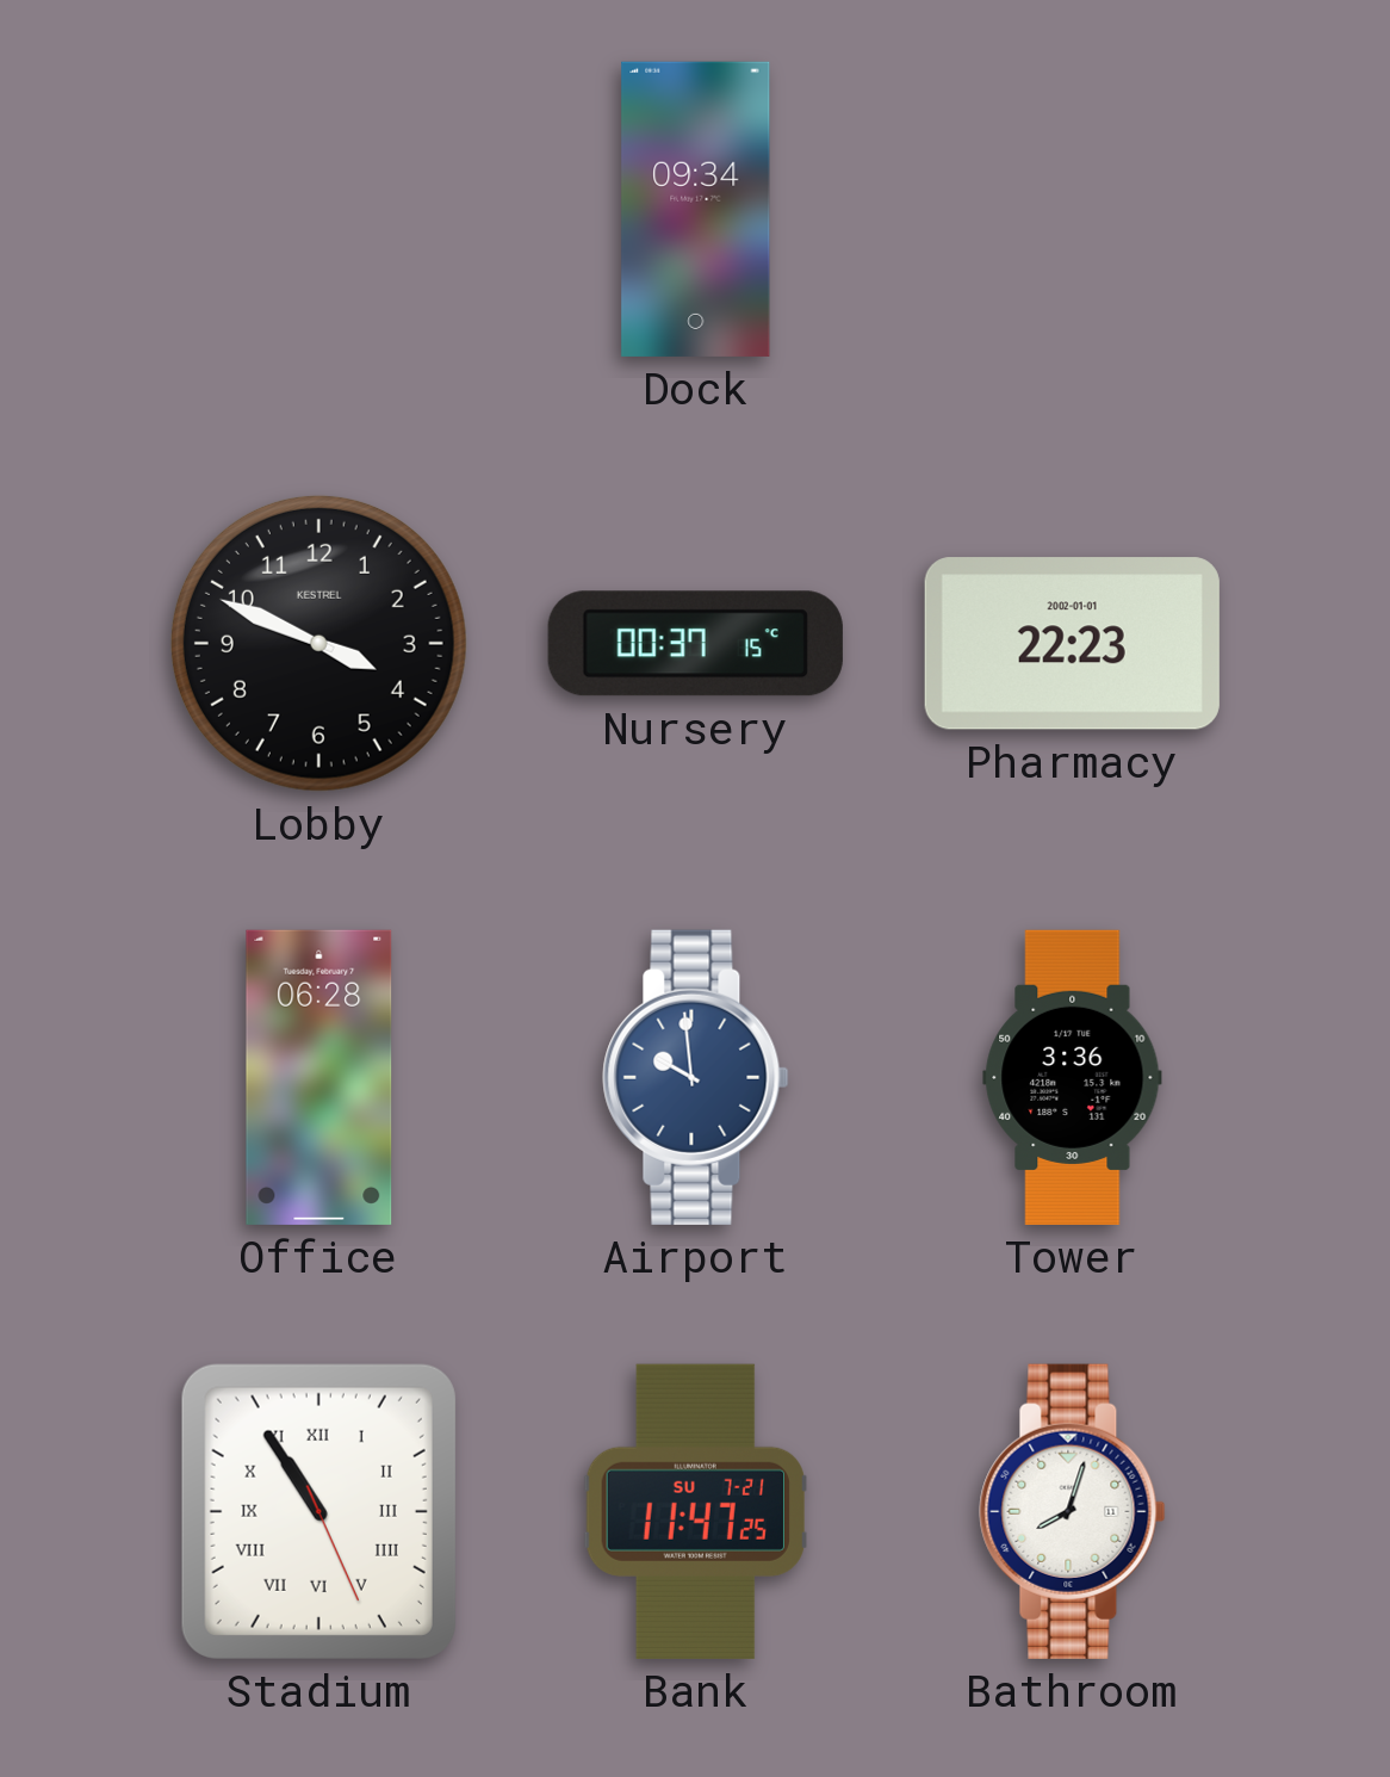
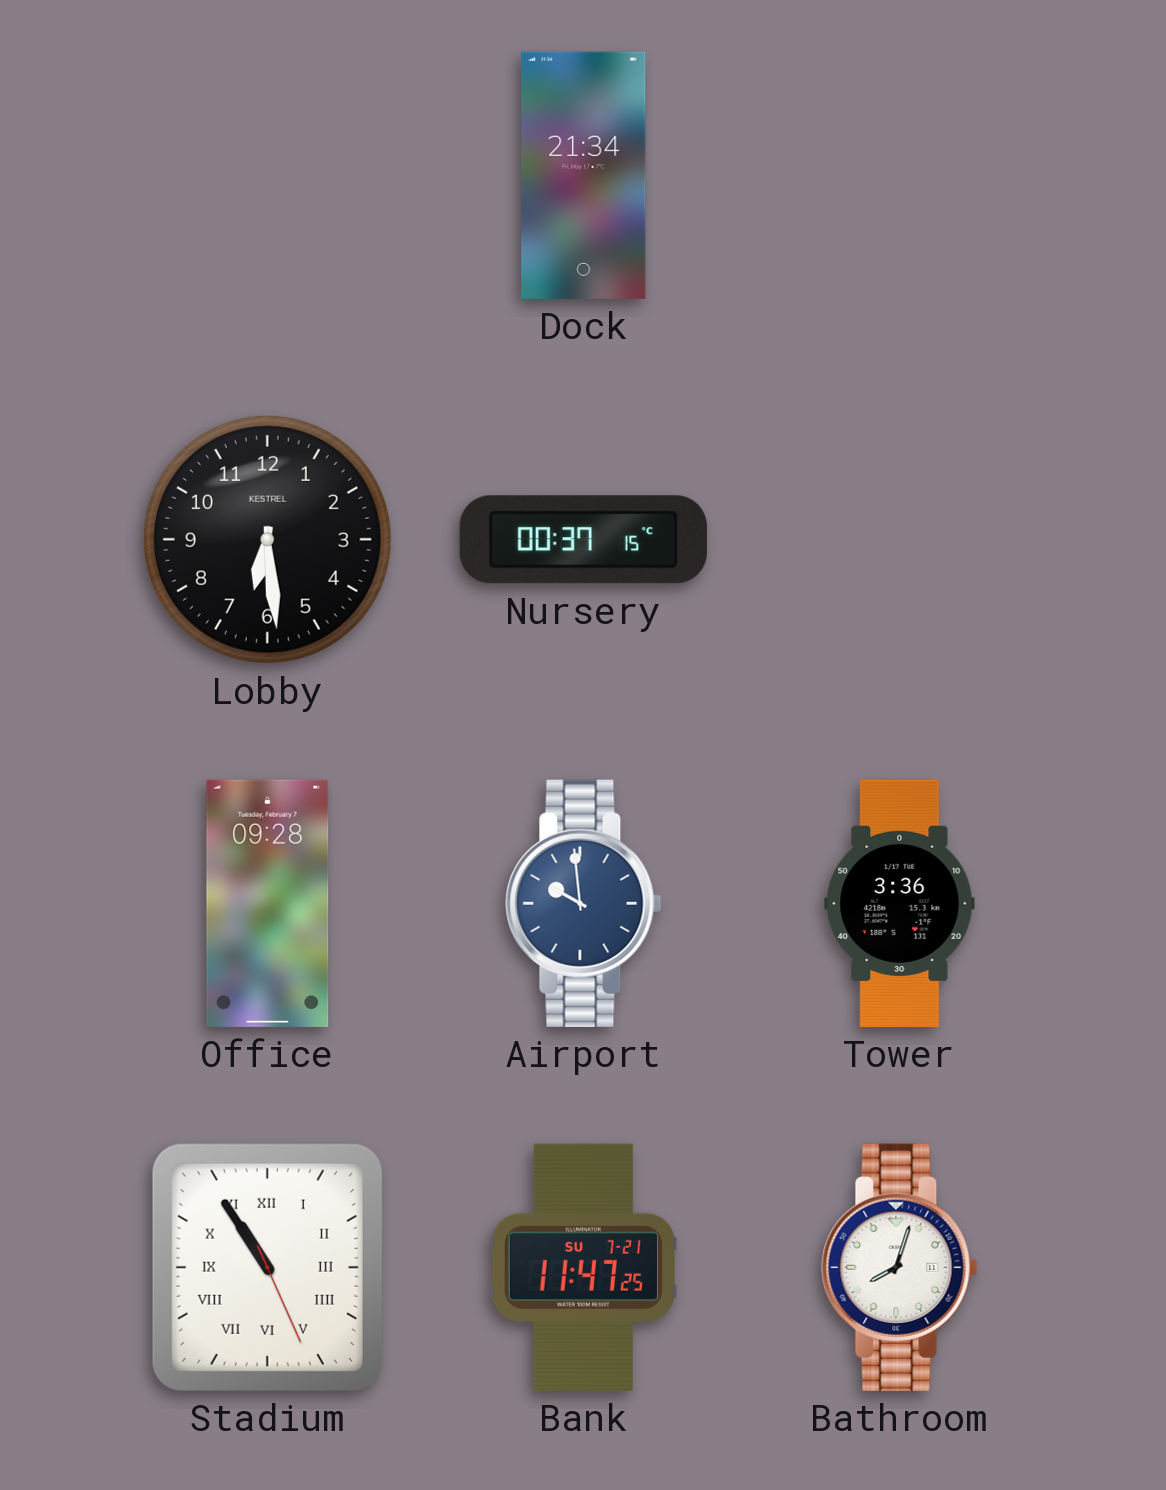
Dock: 09:34 -> 21:34 (584, 175)
Lobby: 3:49 -> 6:29 (267, 539)
Pharmacy: 22:23 -> none (1072, 644)
Office: 06:28 -> 09:28 (268, 903)
